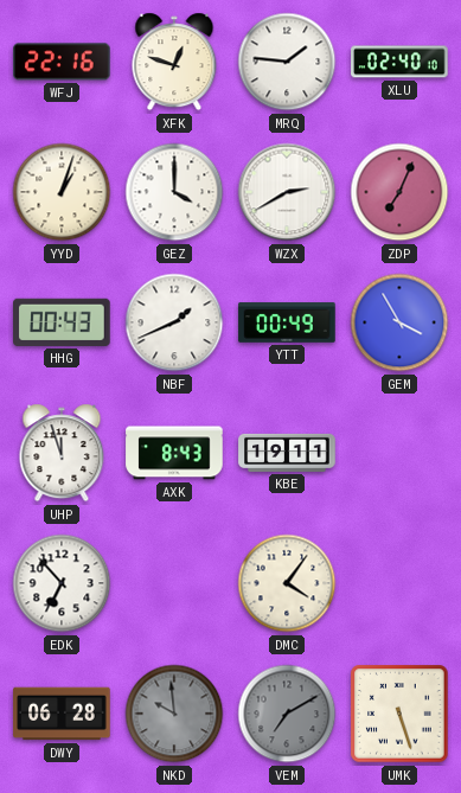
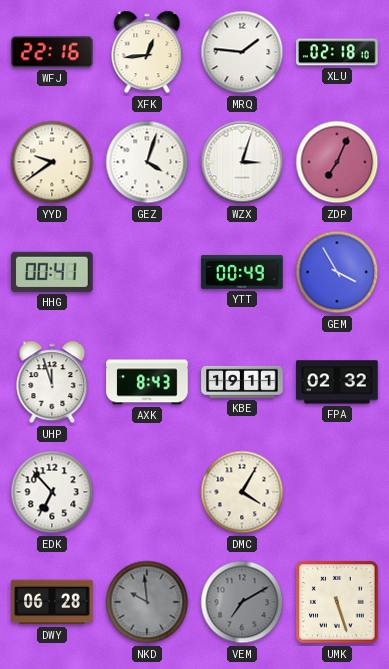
XFK: 12:48 -> 12:44 (147, 52)
XLU: 02:40 -> 02:18 (337, 52)
YYD: 1:03 -> 9:39 (52, 162)
GEZ: 4:00 -> 4:03 (147, 162)
WZX: 2:40 -> 3:03 (242, 162)
HHG: 00:43 -> 00:41 (52, 272)
NBF: 1:41 -> none (174, 322)
FPA: none -> 02:32 (337, 382)
DMC: 4:06 -> 4:05 (242, 492)
